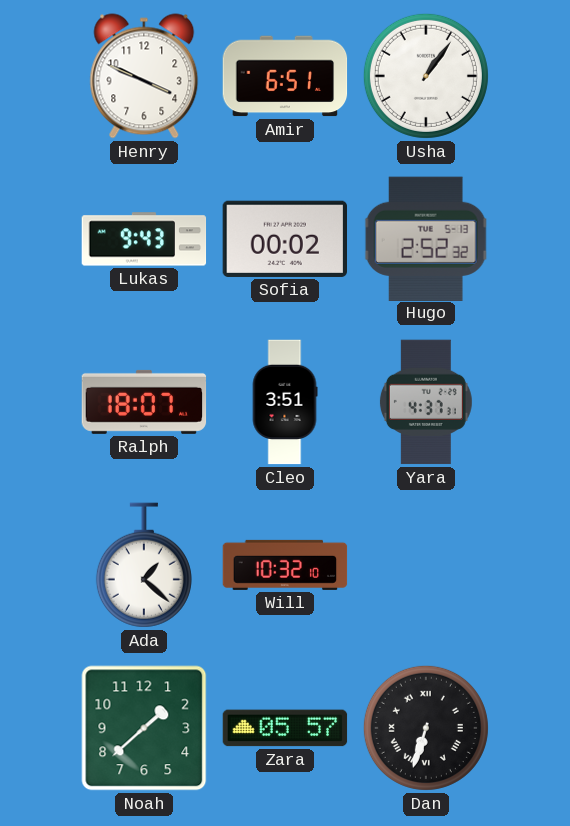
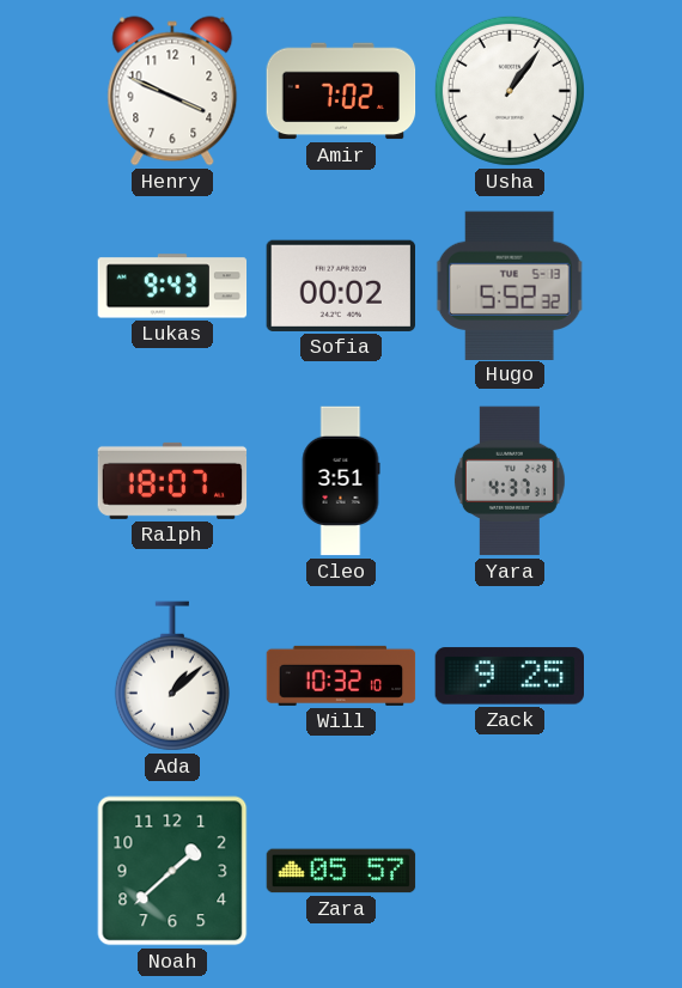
Amir: 6:51 -> 7:02 (341, 91)
Hugo: 2:52 -> 5:52 (510, 285)
Ada: 1:22 -> 1:08 (172, 676)
Zack: none -> 9:25 (509, 676)
Dan: 6:33 -> none (426, 728)
